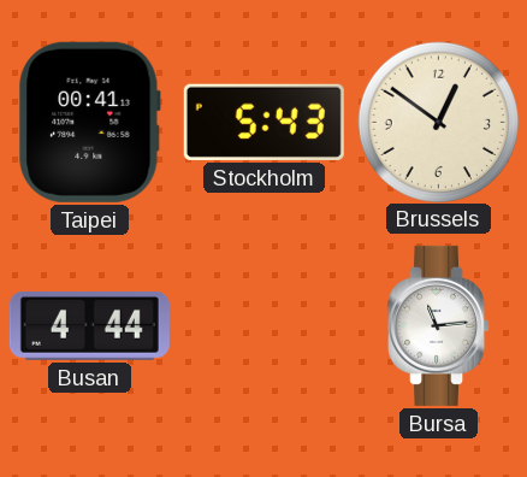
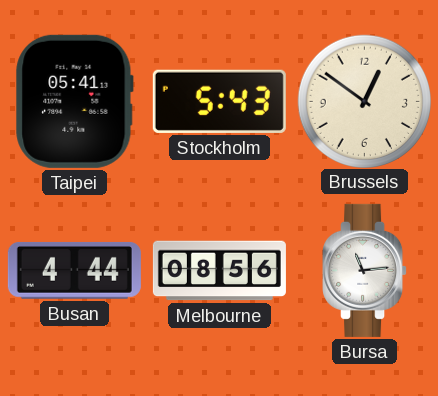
Taipei: 00:41 -> 05:41 (74, 101)
Melbourne: none -> 08:56 (219, 271)
